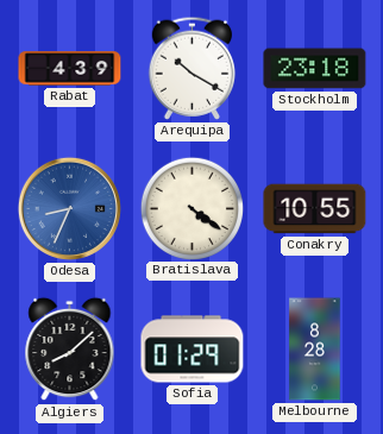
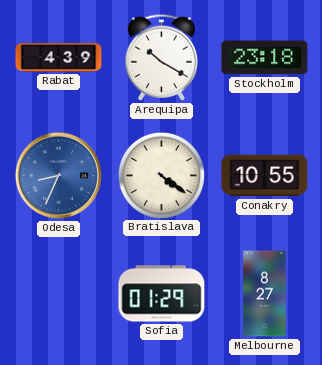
Algiers: 8:08 -> none (70, 350)
Melbourne: 8:28 -> 8:27 (265, 294)
